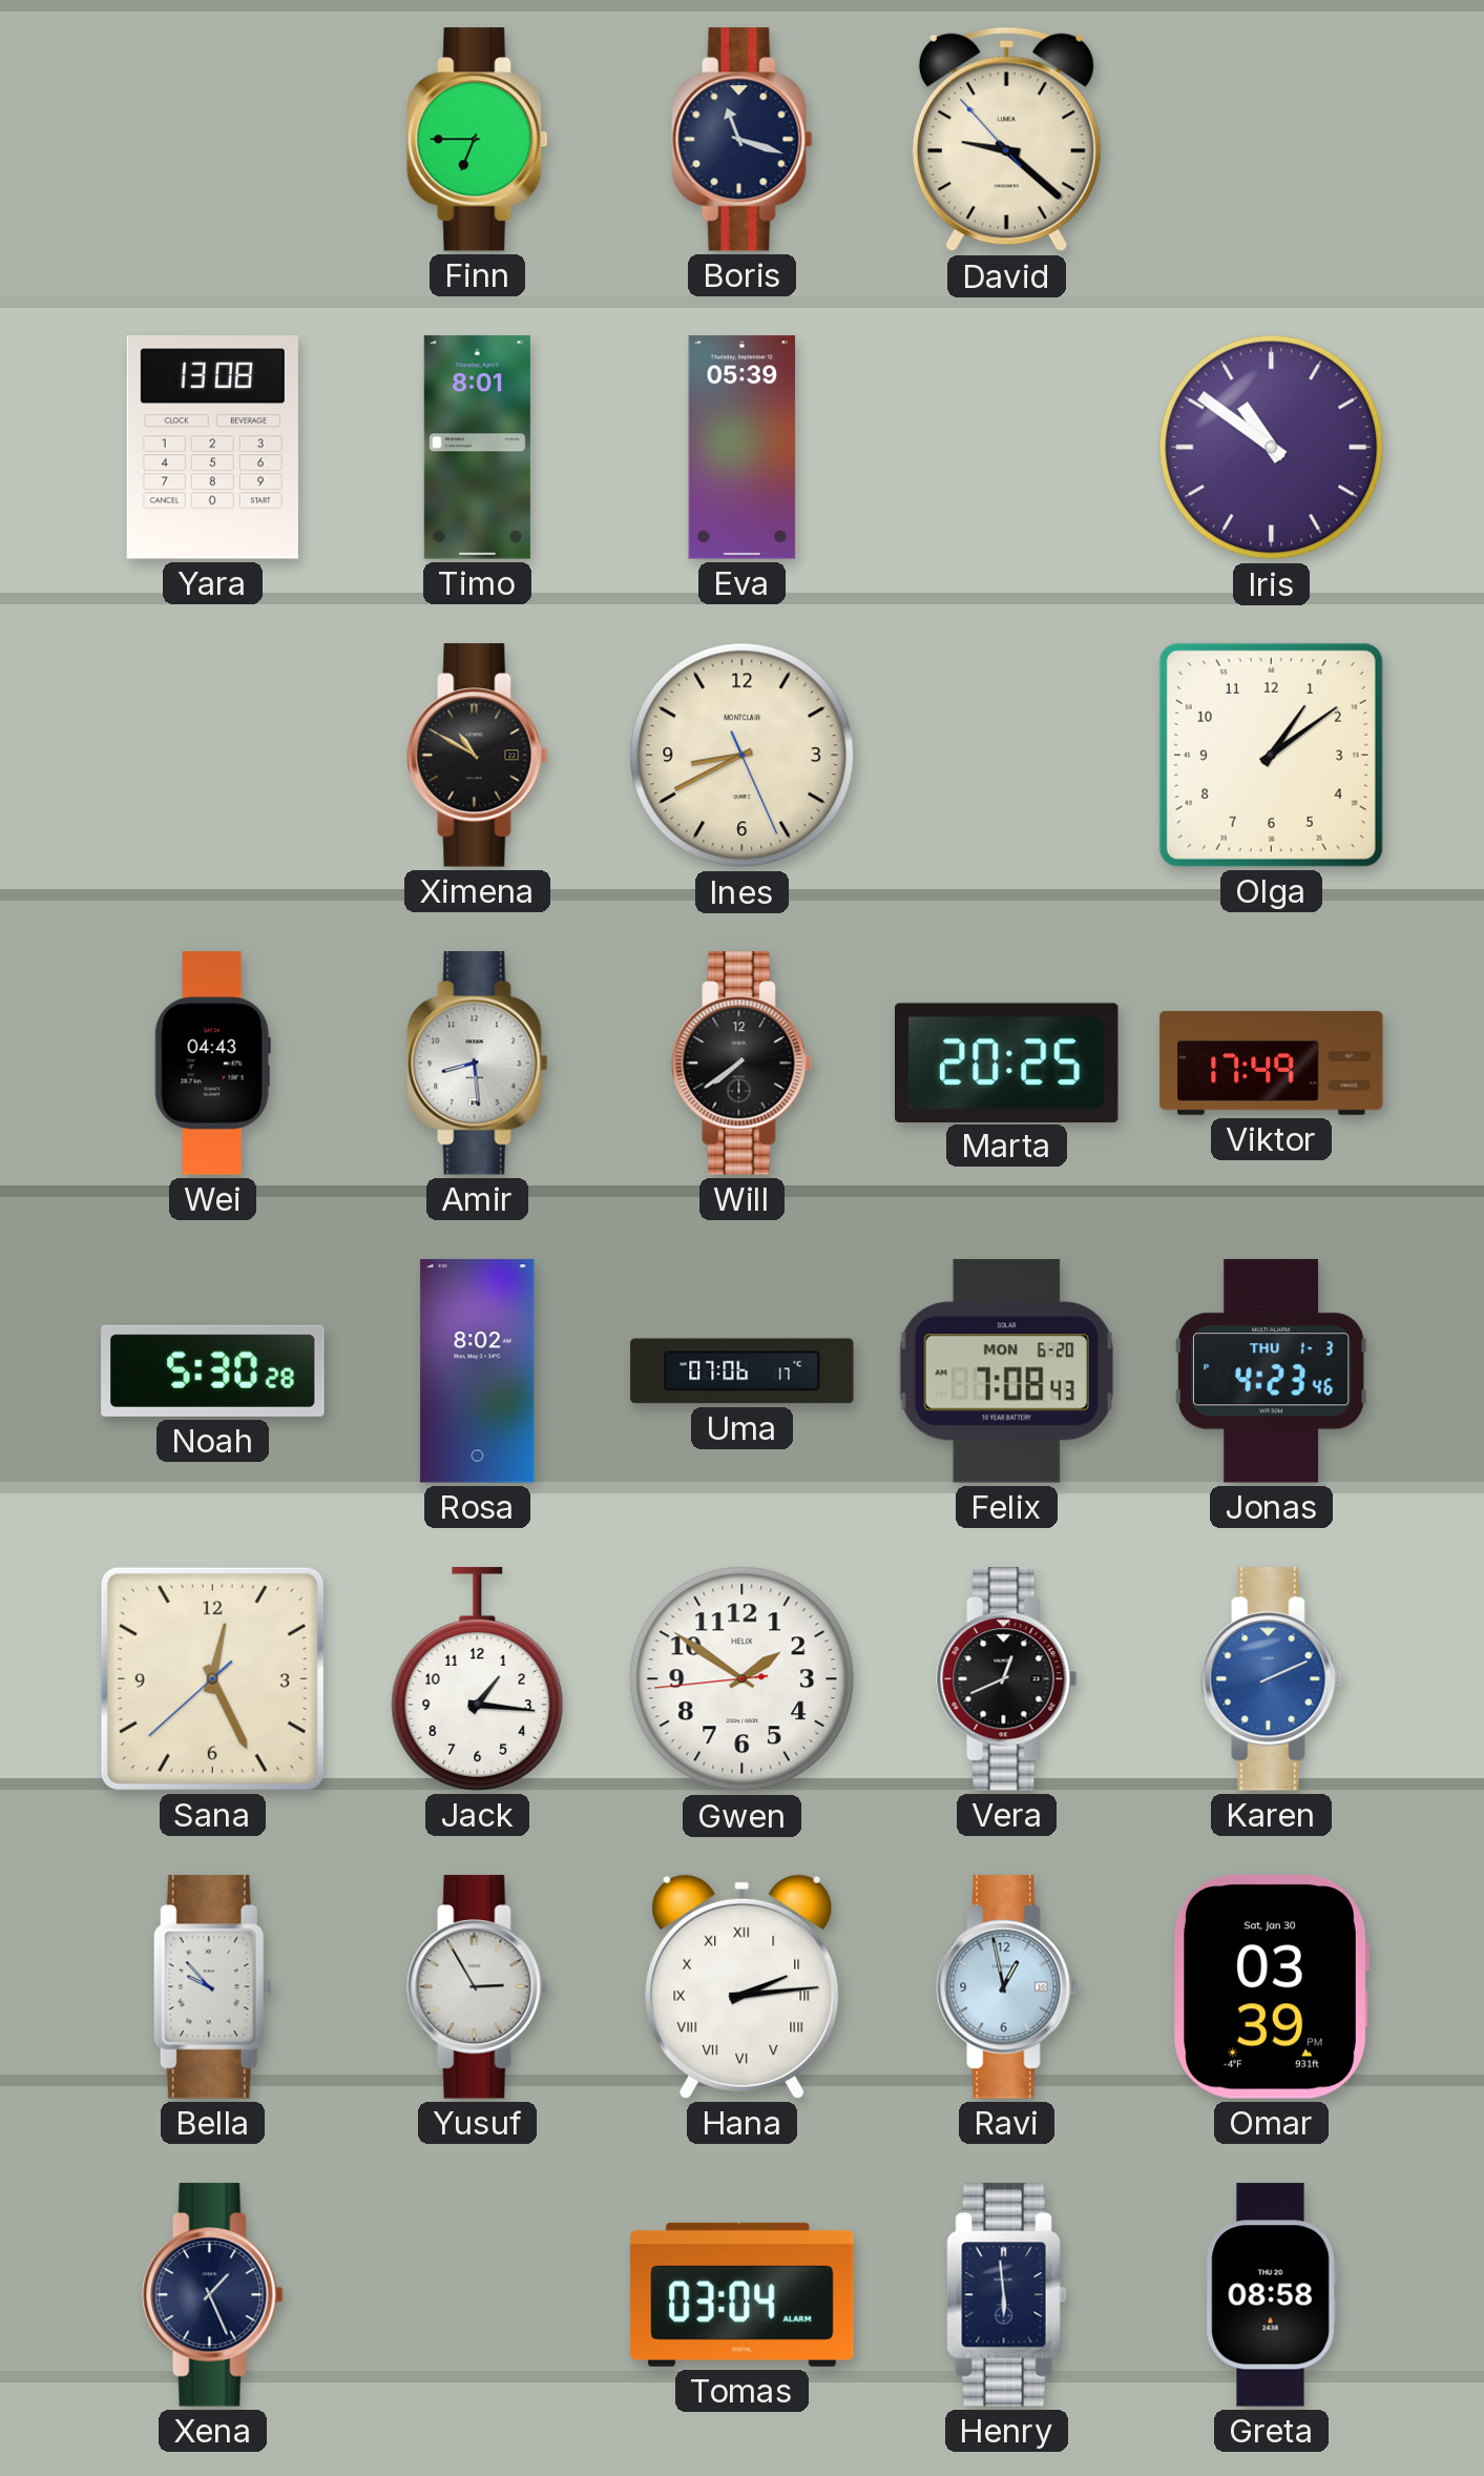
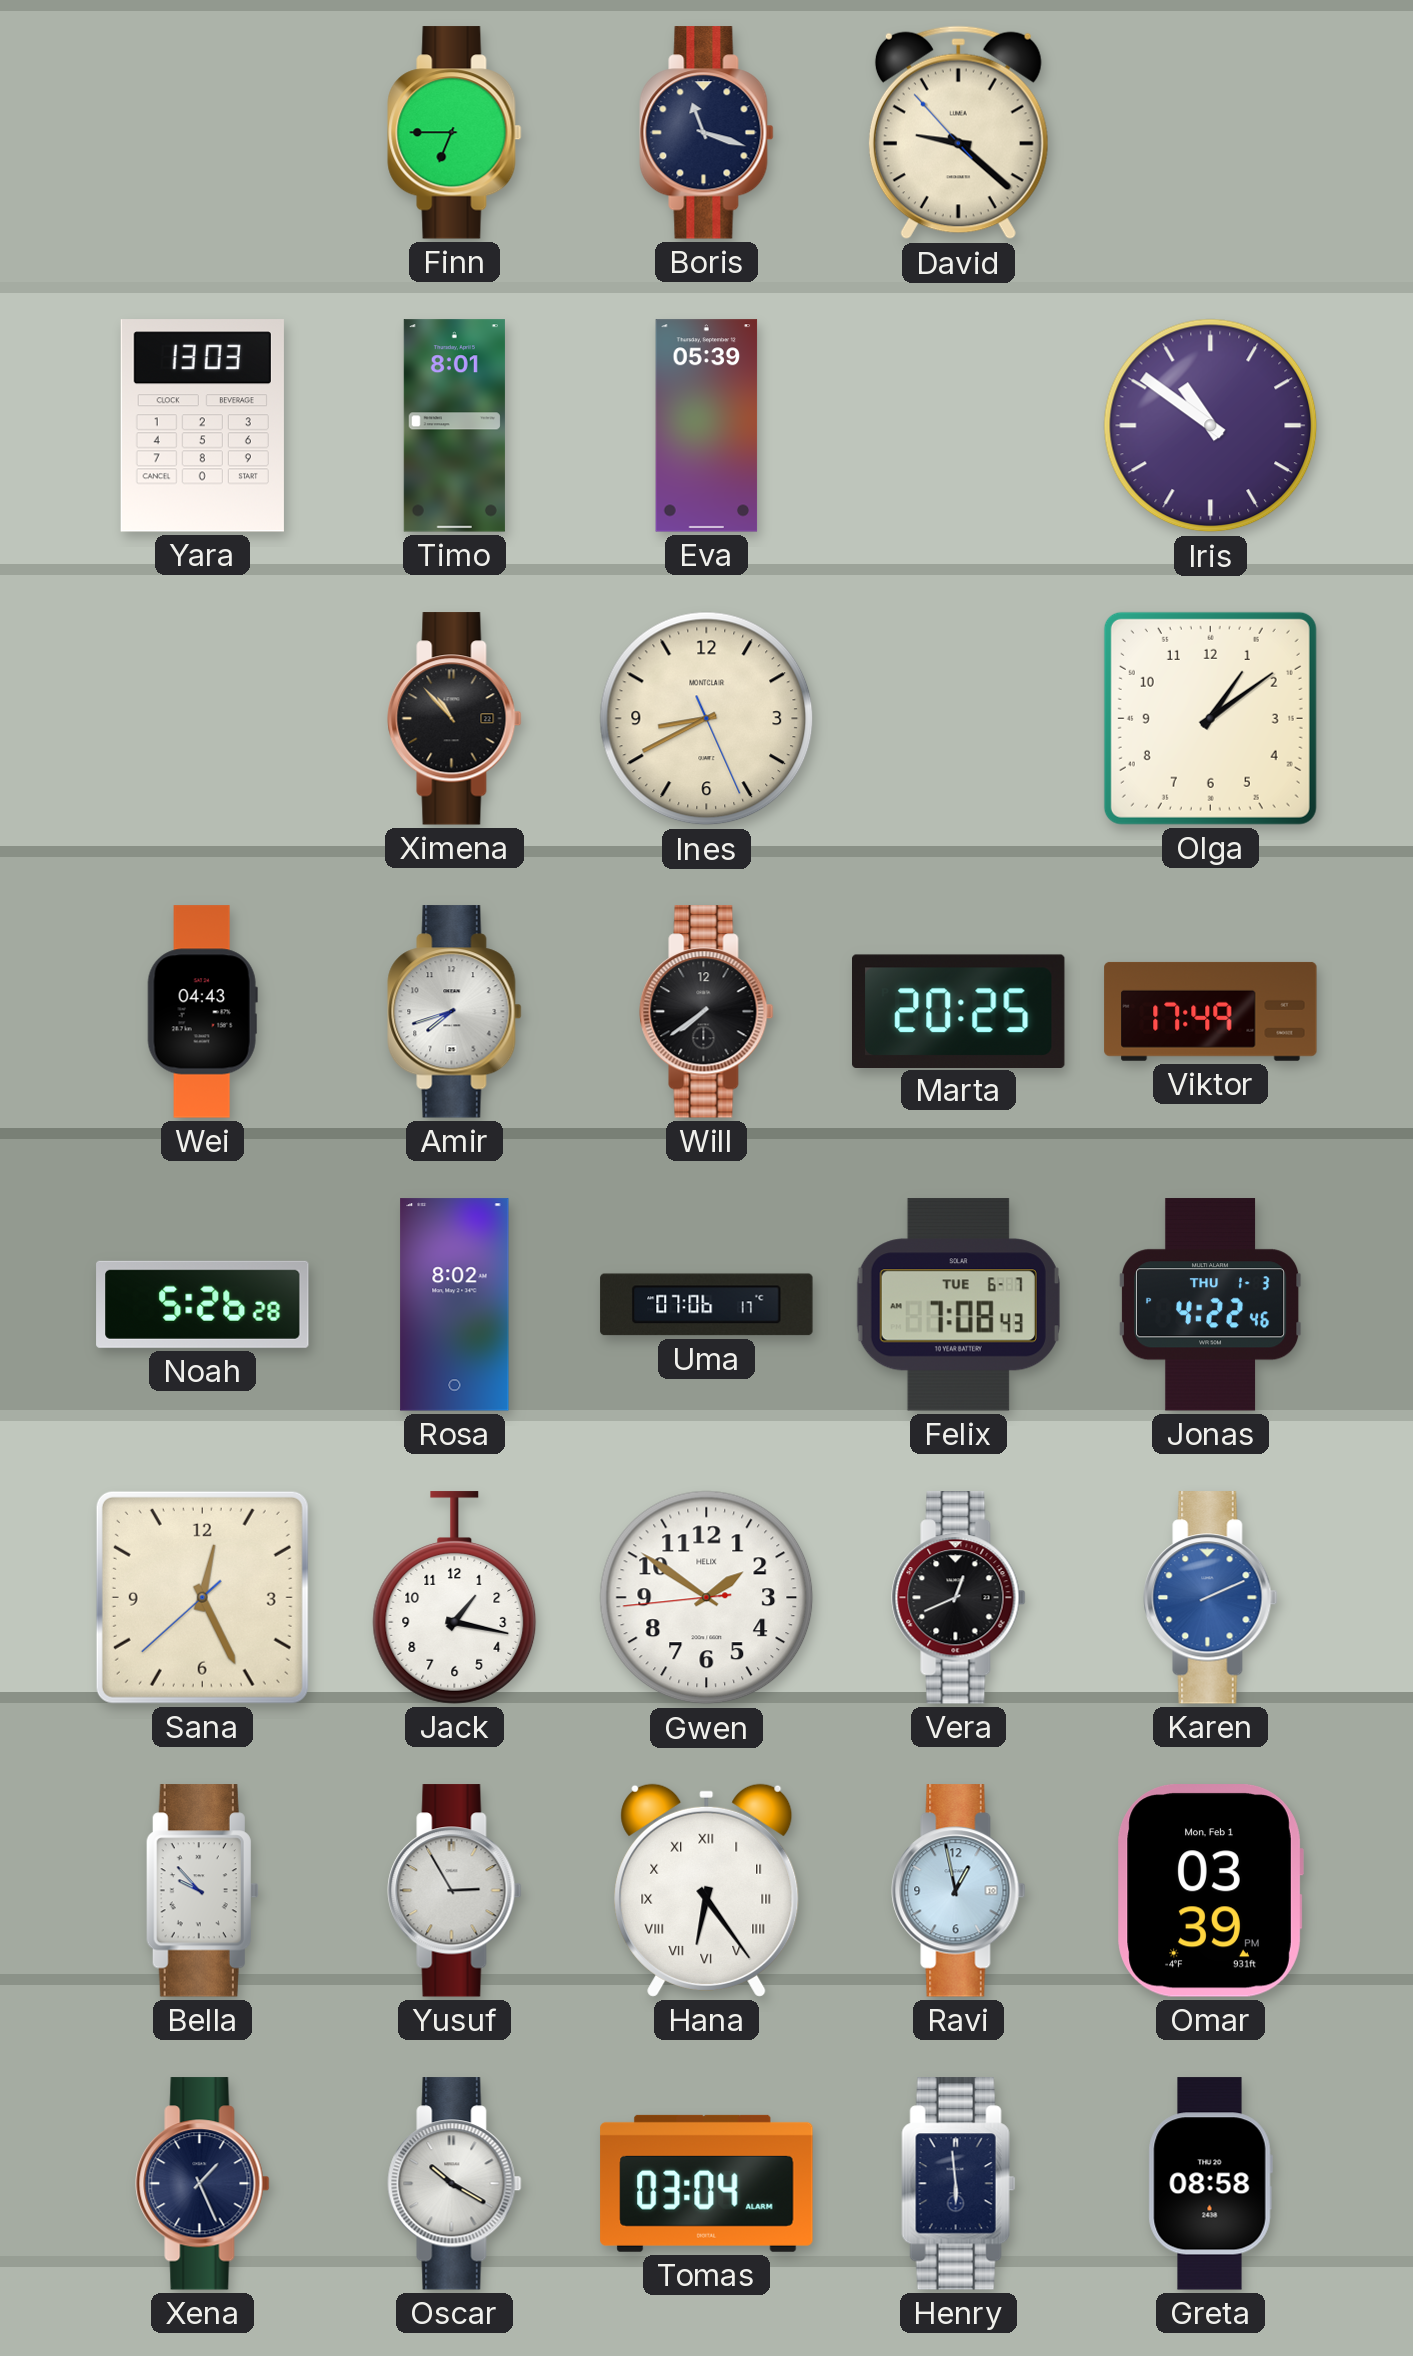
Yara: 13:08 -> 13:03 (202, 426)
Ximena: 10:50 -> 10:53 (455, 719)
Amir: 8:29 -> 7:42 (455, 1012)
Noah: 5:30 -> 5:26 (203, 1304)
Felix date: MON 6-20 -> TUE 6-7 (958, 1305)
Jonas: 4:23 -> 4:22 (1211, 1305)
Jack: 1:16 -> 1:17 (455, 1598)
Hana: 2:14 -> 6:24 (707, 1890)
Omar date: Sat, Jan 30 -> Mon, Feb 1 (1210, 1891)
Oscar: none -> 10:20 (455, 2184)
